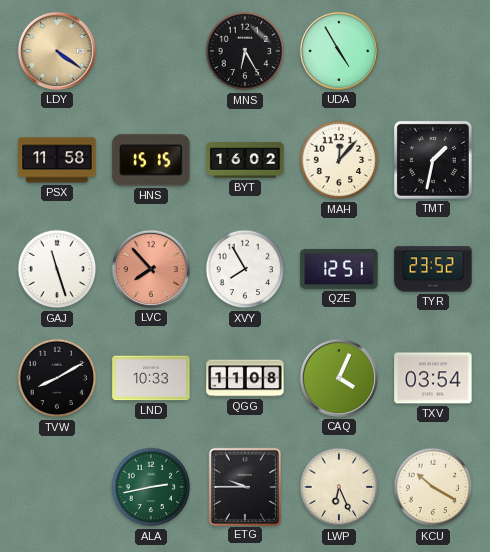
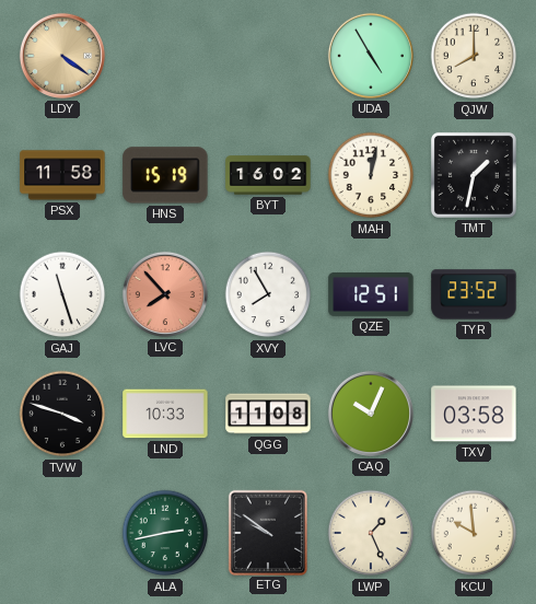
MNS: 6:25 -> none (245, 51)
QJW: none -> 8:00 (474, 56)
HNS: 15:15 -> 15:19 (165, 175)
MAH: 12:07 -> 12:02 (371, 175)
TVW: 8:10 -> 3:48 (62, 414)
CAQ: 4:04 -> 10:04 (371, 414)
TXV: 03:54 -> 03:58 (474, 414)
ETG: 9:45 -> 9:51 (267, 532)
LWP: 6:26 -> 1:26 (371, 533)
KCU: 10:20 -> 9:59 (474, 533)
